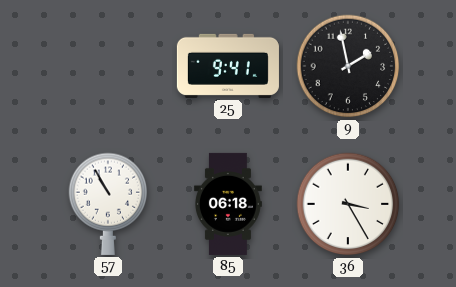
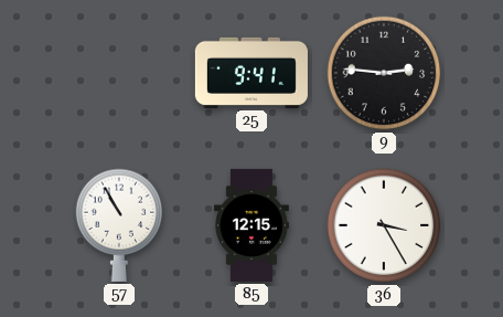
9: 1:58 -> 2:46 (384, 73)
85: 06:18 -> 12:15 (251, 225)
